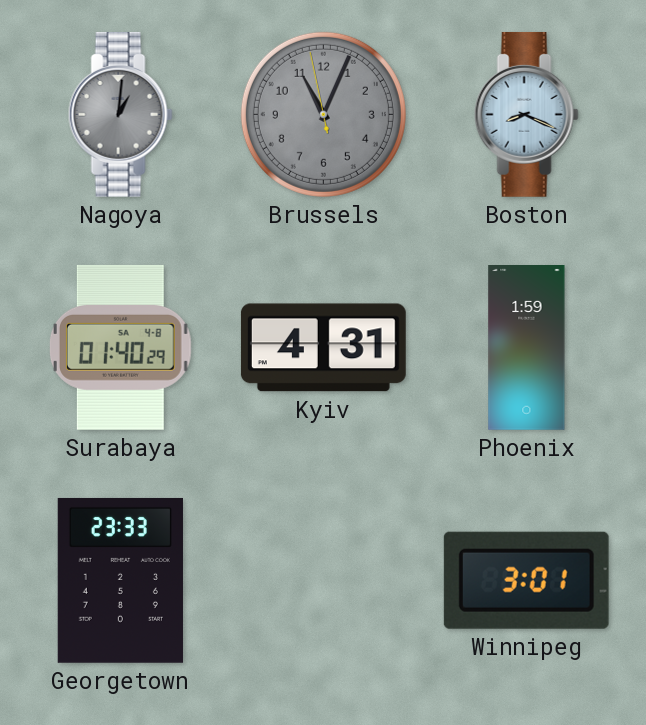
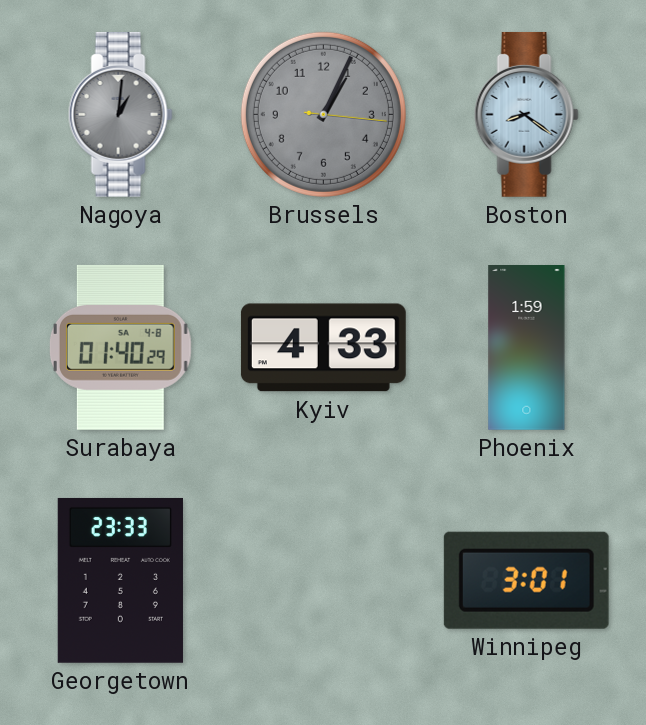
Brussels: 11:03 -> 1:04 (323, 114)
Boston: 8:19 -> 8:21 (526, 114)
Kyiv: 4:31 -> 4:33 (323, 348)
